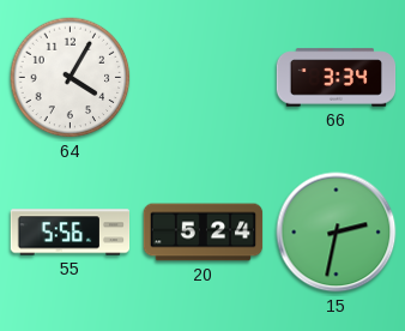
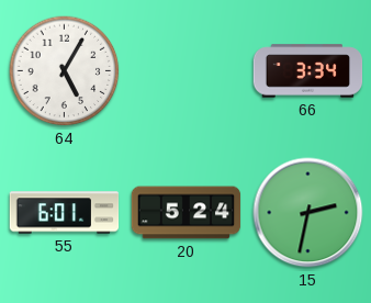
64: 4:05 -> 5:05 (65, 71)
55: 5:56 -> 6:01 (65, 213)
